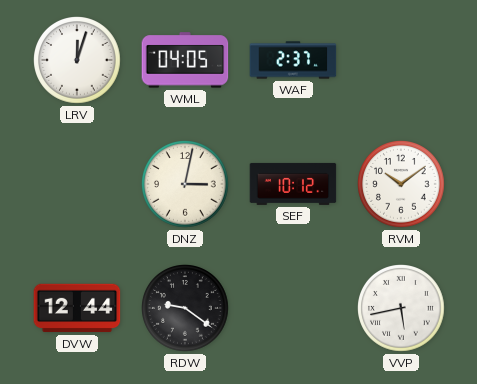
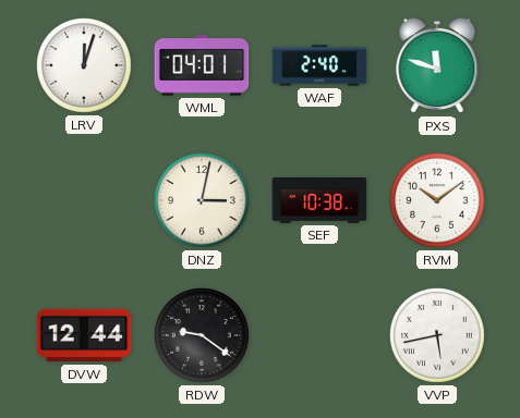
WML: 04:05 -> 04:01 (202, 65)
WAF: 2:37 -> 2:40 (319, 65)
PXS: none -> 11:48 (437, 65)
SEF: 10:12 -> 10:38 (319, 200)
